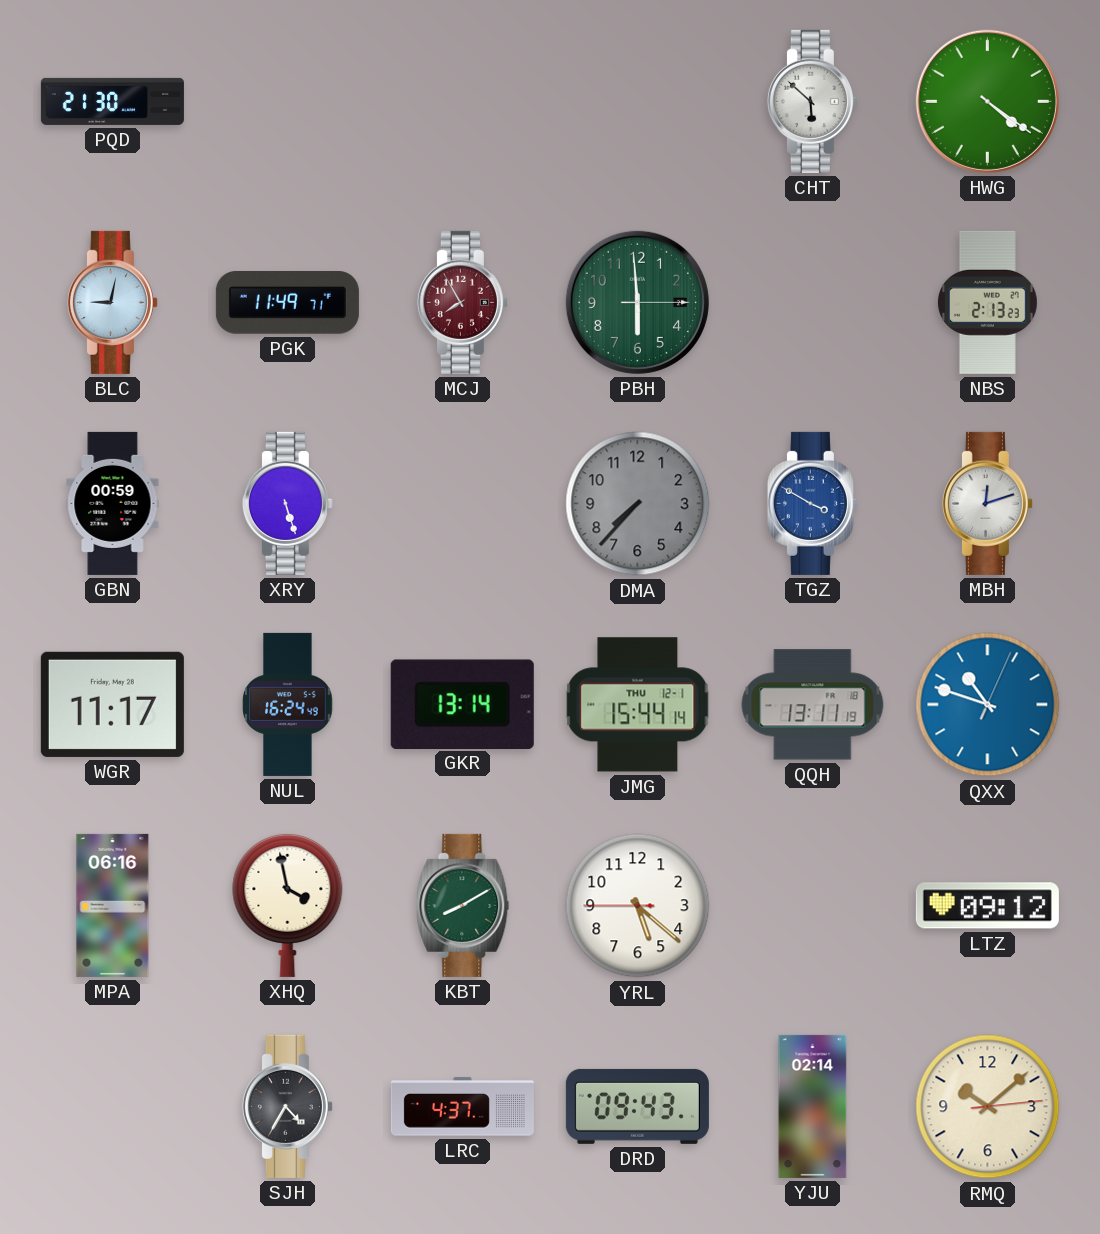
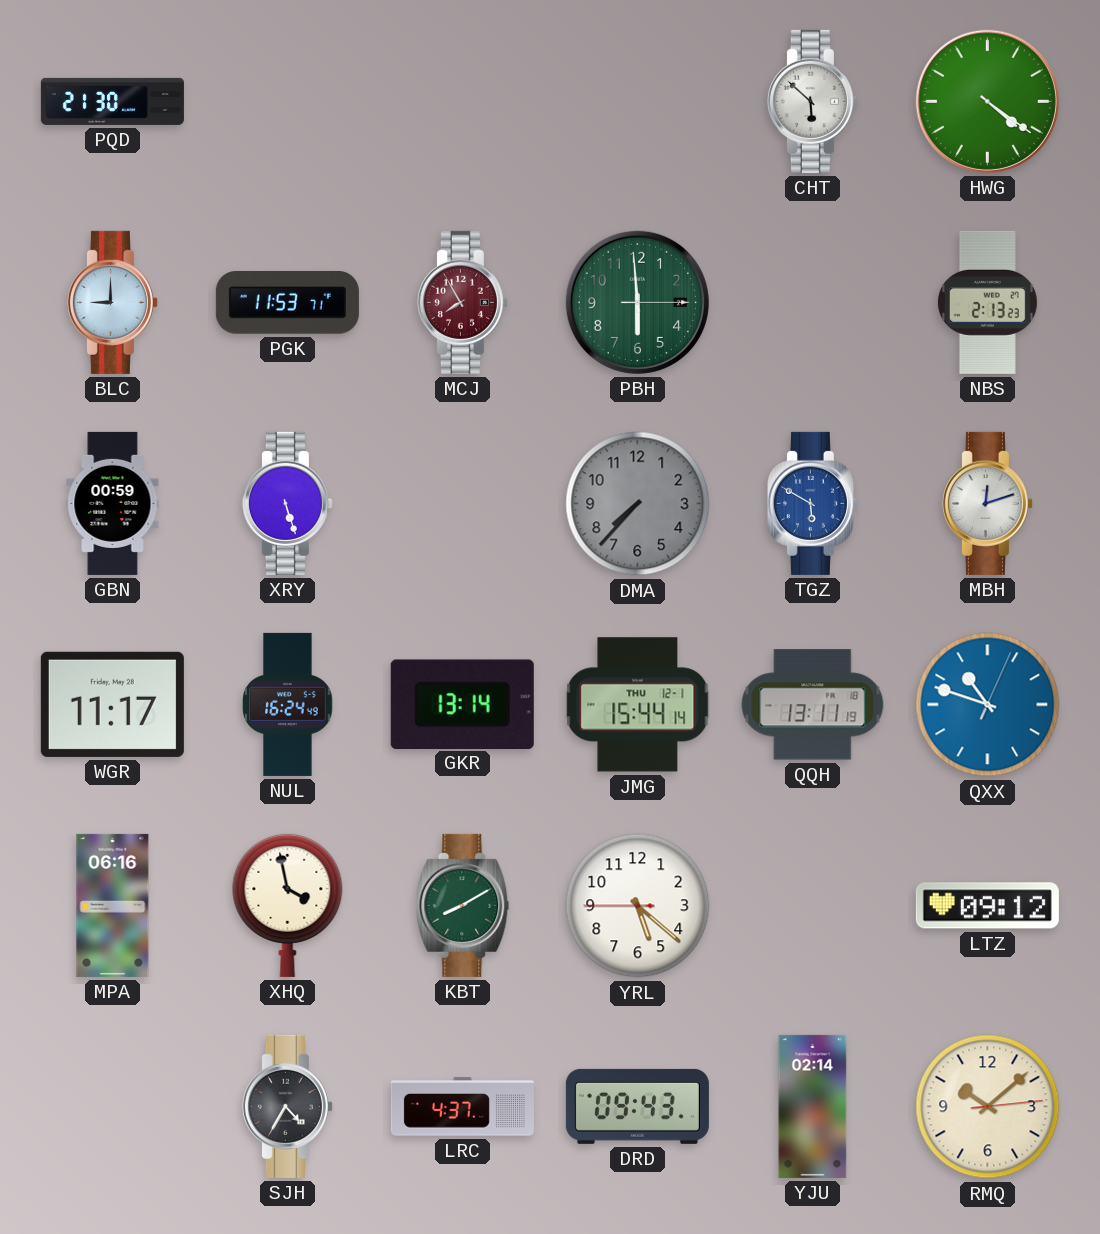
BLC: 9:02 -> 9:00 (112, 302)
PGK: 11:49 -> 11:53 (287, 303)
TGZ: 3:50 -> 5:50 (812, 503)
